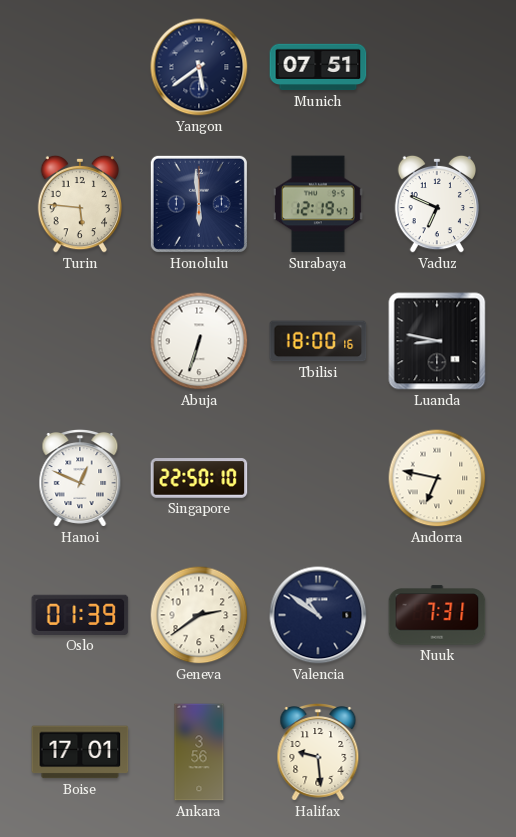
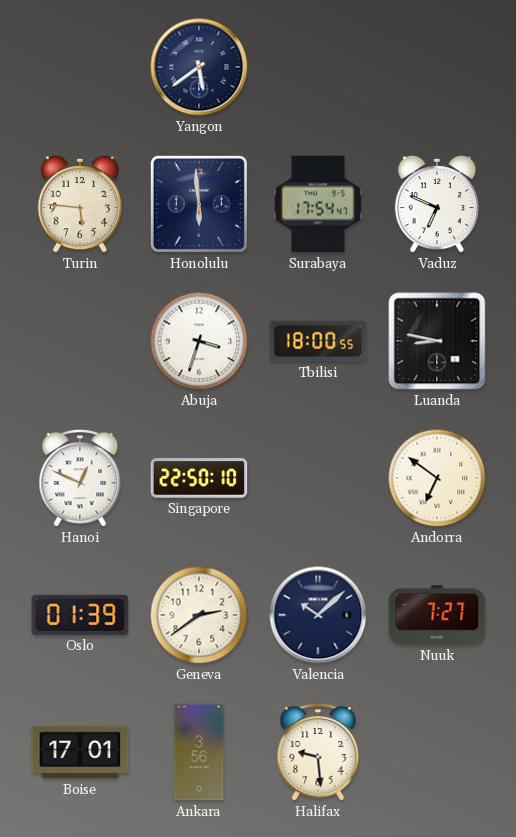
Munich: 07:51 -> none (318, 67)
Surabaya: 12:19 -> 17:54 (318, 204)
Abuja: 6:33 -> 3:33 (199, 341)
Tbilisi: 18:00:16 -> 18:00:55 (318, 341)
Andorra: 6:47 -> 6:51 (437, 478)
Valencia: 10:51 -> 10:08 (318, 615)
Nuuk: 7:31 -> 7:27 (437, 615)
